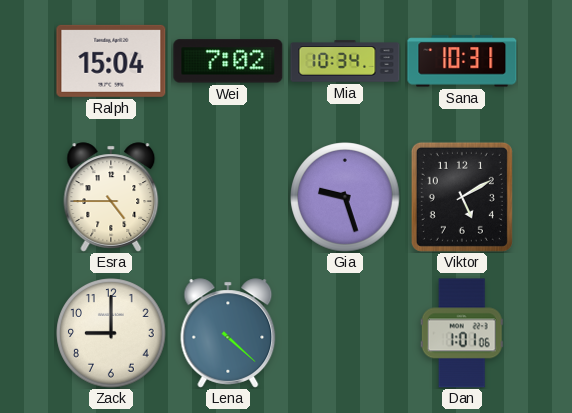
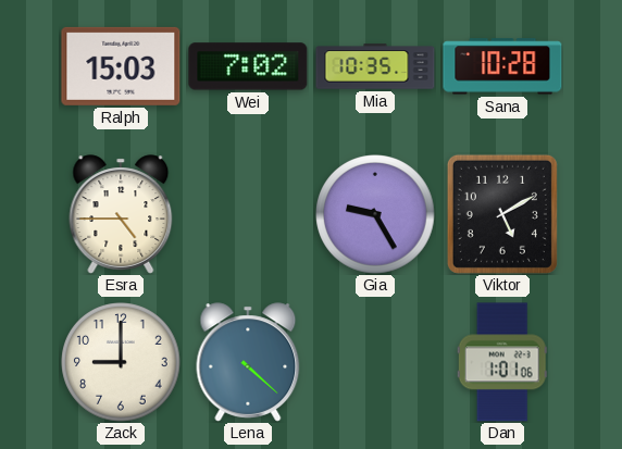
Ralph: 15:04 -> 15:03 (121, 66)
Mia: 10:34 -> 10:35 (375, 66)
Sana: 10:31 -> 10:28 (502, 66)
Gia: 9:27 -> 9:25 (375, 214)
